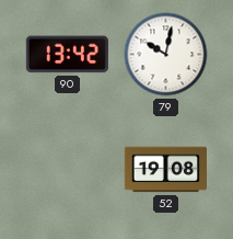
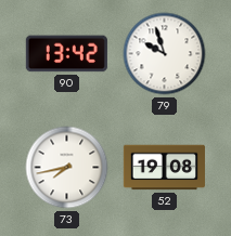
79: 10:02 -> 9:57 (165, 54)
73: none -> 7:43 (67, 168)
